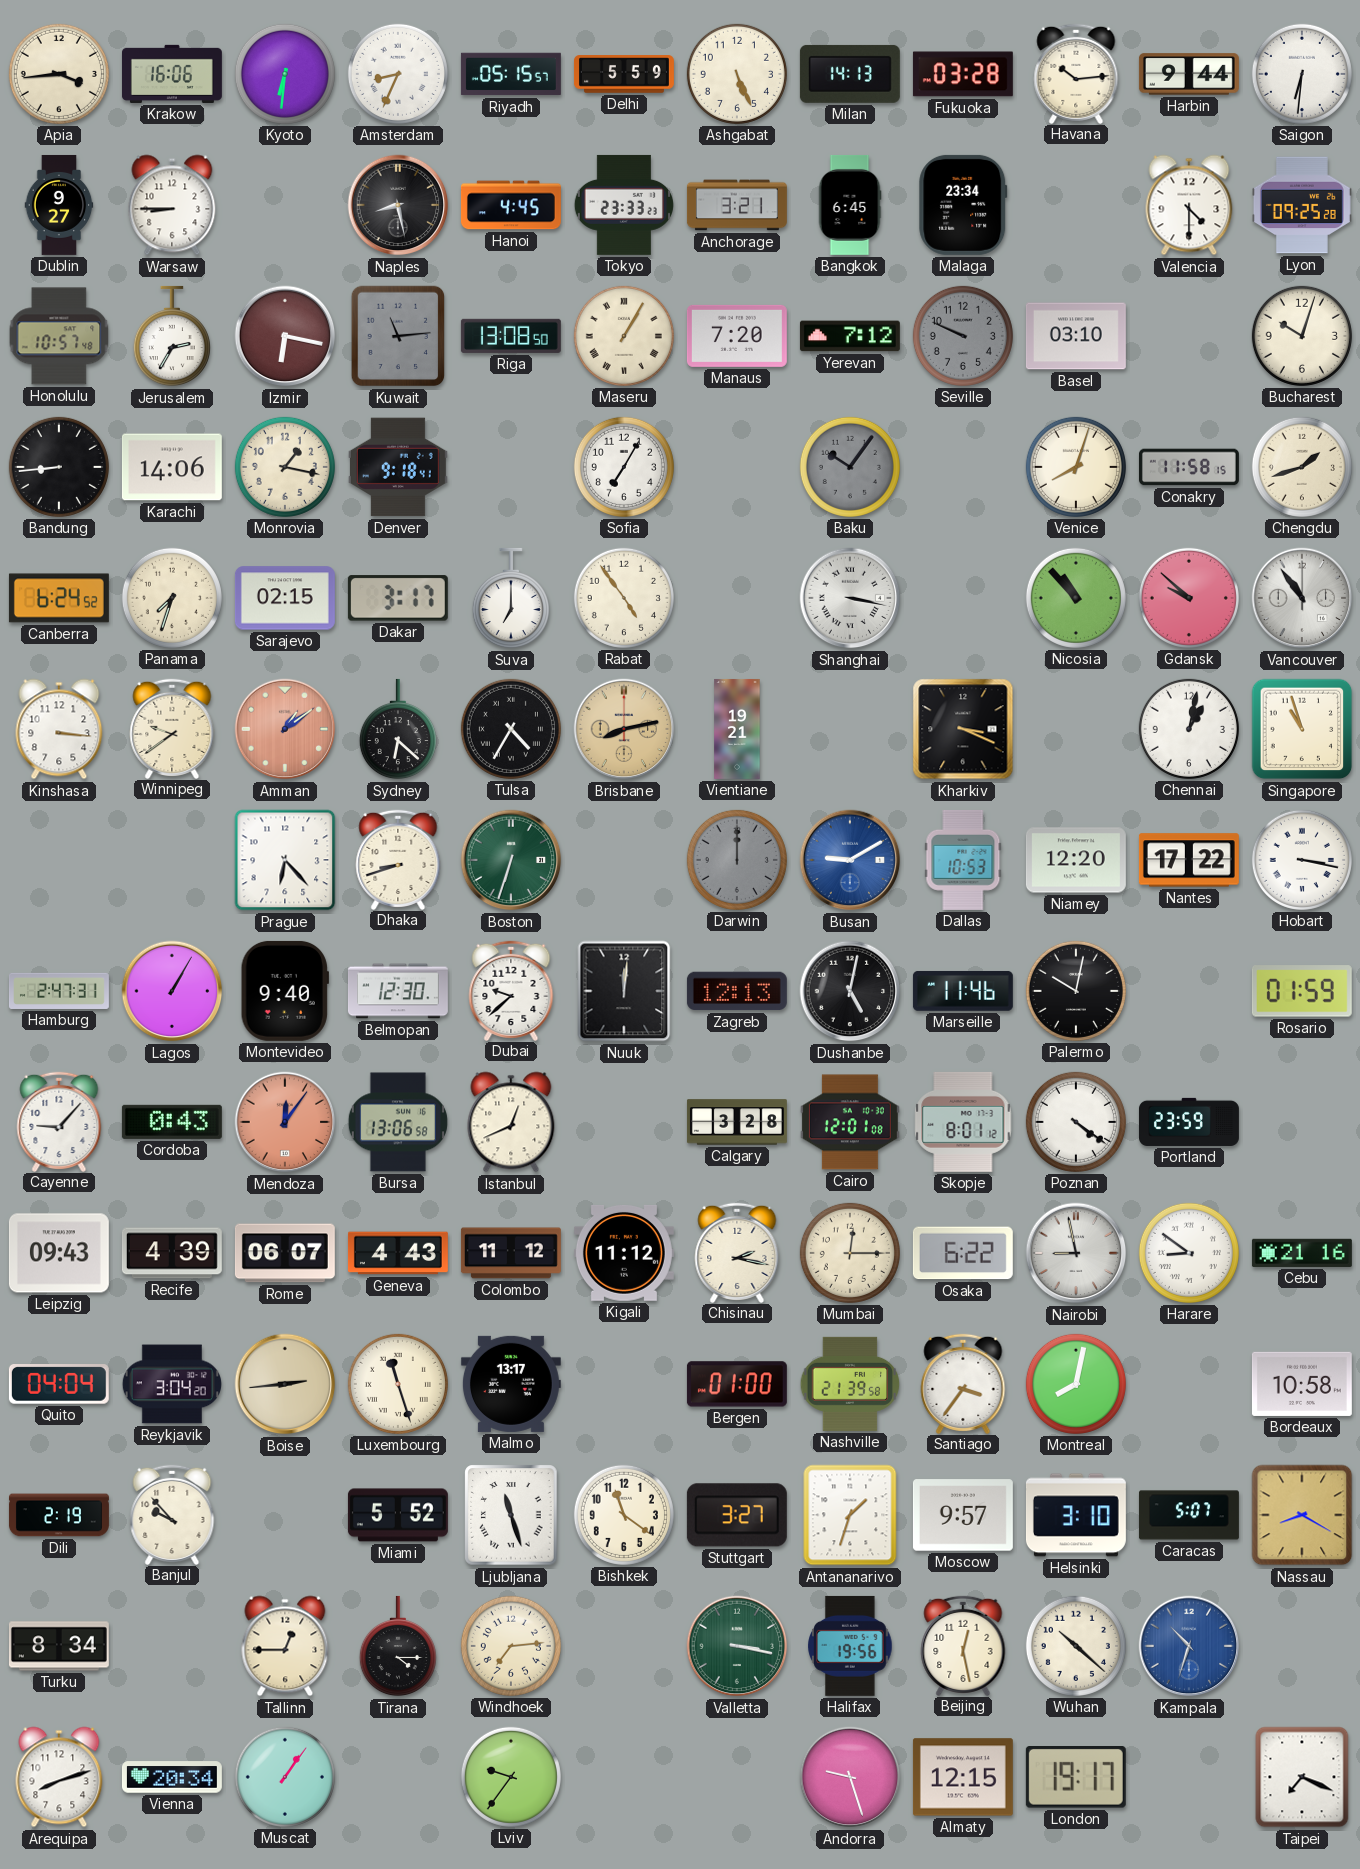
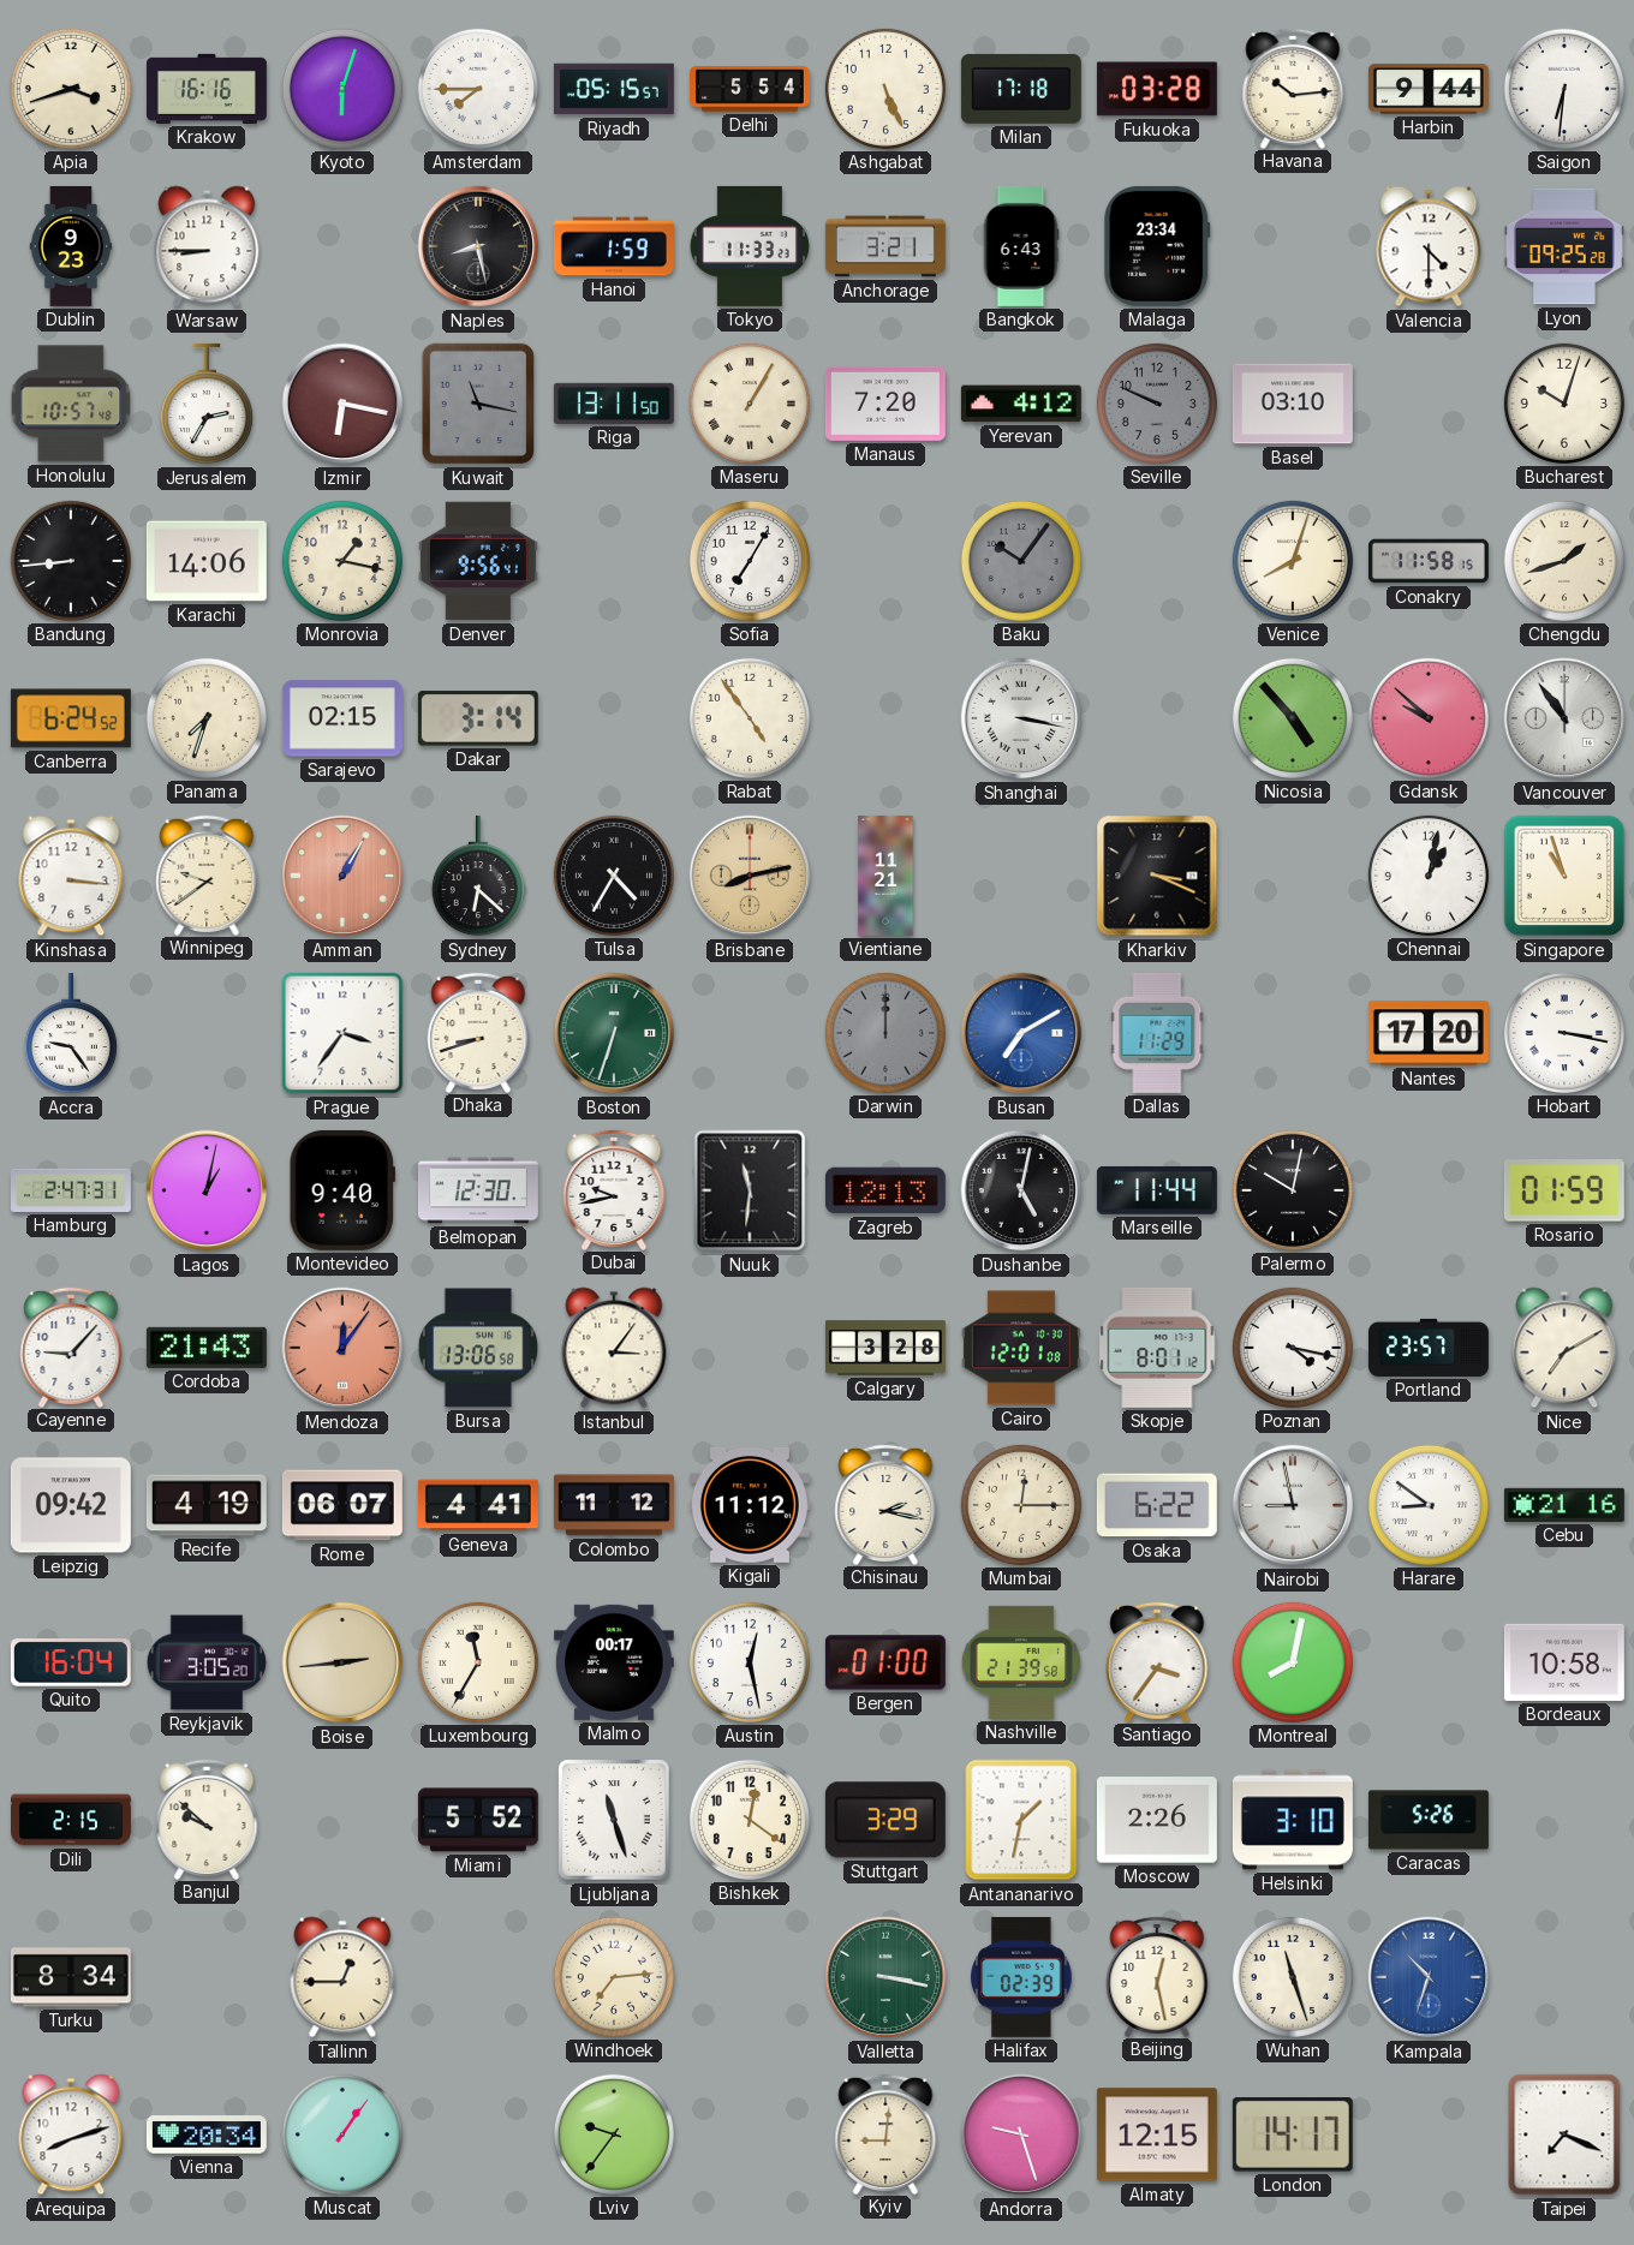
Apia: 3:44 -> 3:42 (71, 89)
Krakow: 16:06 -> 16:16 (207, 89)
Kyoto: 6:31 -> 6:03 (342, 89)
Amsterdam: 8:34 -> 7:45 (478, 89)
Delhi: 5:59 -> 5:54 (750, 89)
Milan: 14:13 -> 17:18 (1021, 89)
Dublin: 9:27 -> 9:23 (71, 246)
Hanoi: 4:45 -> 1:59 (614, 246)
Tokyo: 23:33 -> 11:33 (750, 246)
Bangkok: 6:45 -> 6:43 (1021, 246)
Kuwait: 11:14 -> 11:17 (478, 404)
Riga: 13:08 -> 13:11 (614, 404)
Yerevan: 7:12 -> 4:12 (1021, 404)
Denver: 9:18 -> 9:56 (478, 561)
Dakar: 3:17 -> 3:14 (478, 718)
Suva: 7:00 -> none (511, 598)
Nicosia: 10:53 -> 4:53 (1293, 718)
Amman: 1:09 -> 1:05 (342, 876)
Vientiane: 19:21 -> 11:21 (885, 876)
Accra: none -> 9:24 (71, 1033)
Prague: 6:23 -> 3:36 (342, 1033)
Busan: 9:10 -> 7:10 (1021, 1033)
Dallas: 10:53 -> 11:29 (1157, 1033)
Niamey: 12:20 -> none (1076, 860)
Nantes: 17:22 -> 17:20 (1429, 1033)
Lagos: 1:05 -> 1:02 (207, 1190)
Dubai: 9:38 -> 9:43 (614, 1189)
Nuuk: 12:01 -> 11:31 (750, 1190)
Marseille: 11:46 -> 11:44 (1157, 1190)
Cordoba: 0:43 -> 21:43 (207, 1348)
Istanbul: 12:41 -> 3:06 (614, 1348)
Poznan: 4:21 -> 4:17 (1293, 1348)
Portland: 23:59 -> 23:57 (1429, 1348)
Nice: none -> 7:10 (1564, 1348)
Leipzig: 09:43 -> 09:42 (71, 1505)
Recife: 4:39 -> 4:19 (207, 1505)
Geneva: 4:43 -> 4:41 (478, 1505)
Quito: 04:04 -> 16:04 (71, 1664)
Reykjavik: 3:04 -> 3:05 (207, 1662)
Luxembourg: 11:27 -> 11:35 (478, 1662)
Malmo: 13:17 -> 00:17 (614, 1662)
Austin: none -> 12:28 (750, 1662)
Dili: 2:19 -> 2:15 (71, 1820)
Banjul: 9:53 -> 9:52 (207, 1819)
Bishkek: 11:21 -> 12:21 (750, 1820)
Stuttgart: 3:27 -> 3:29 (885, 1820)
Antananarivo: 1:33 -> 1:32 (1021, 1820)
Moscow: 9:57 -> 2:26 (1157, 1820)
Caracas: 5:07 -> 5:26 (1429, 1820)
Nassau: 8:20 -> none (1302, 1515)
Tirana: 4:15 -> none (398, 1646)
Halifax: 19:56 -> 02:39 (1021, 1977)
Wuhan: 10:22 -> 11:27 (1293, 1977)
Kyiv: none -> 9:01 (885, 2133)
London: 19:17 -> 14:17 (1293, 2136)
